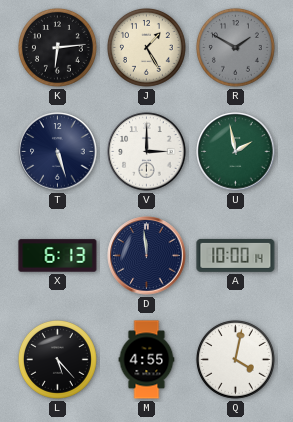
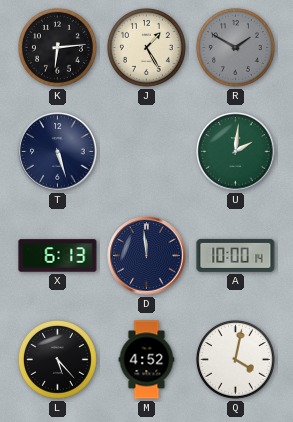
V: 3:00 -> none (147, 152)
U: 1:58 -> 2:01 (236, 152)
M: 4:55 -> 4:52 (147, 360)
